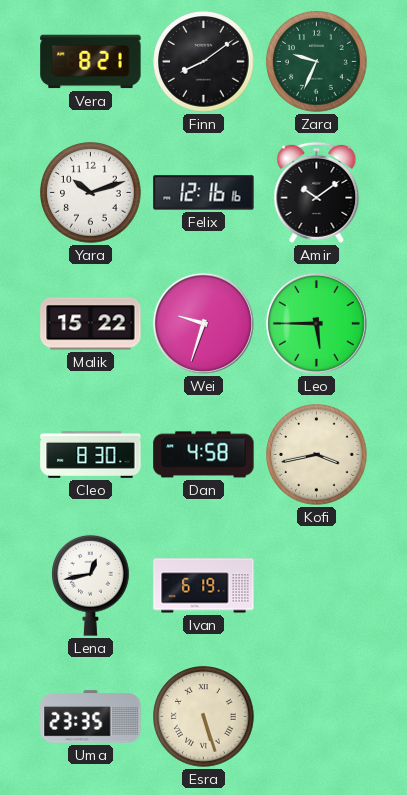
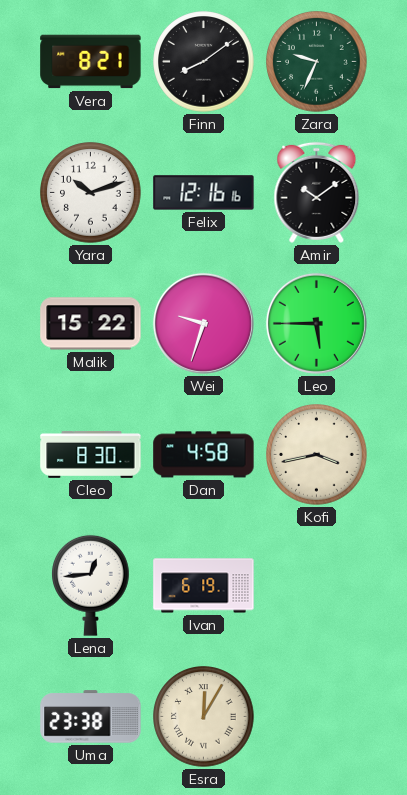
Lena: 12:43 -> 12:44 (91, 585)
Uma: 23:35 -> 23:38 (91, 717)
Esra: 5:27 -> 12:05 (204, 717)
